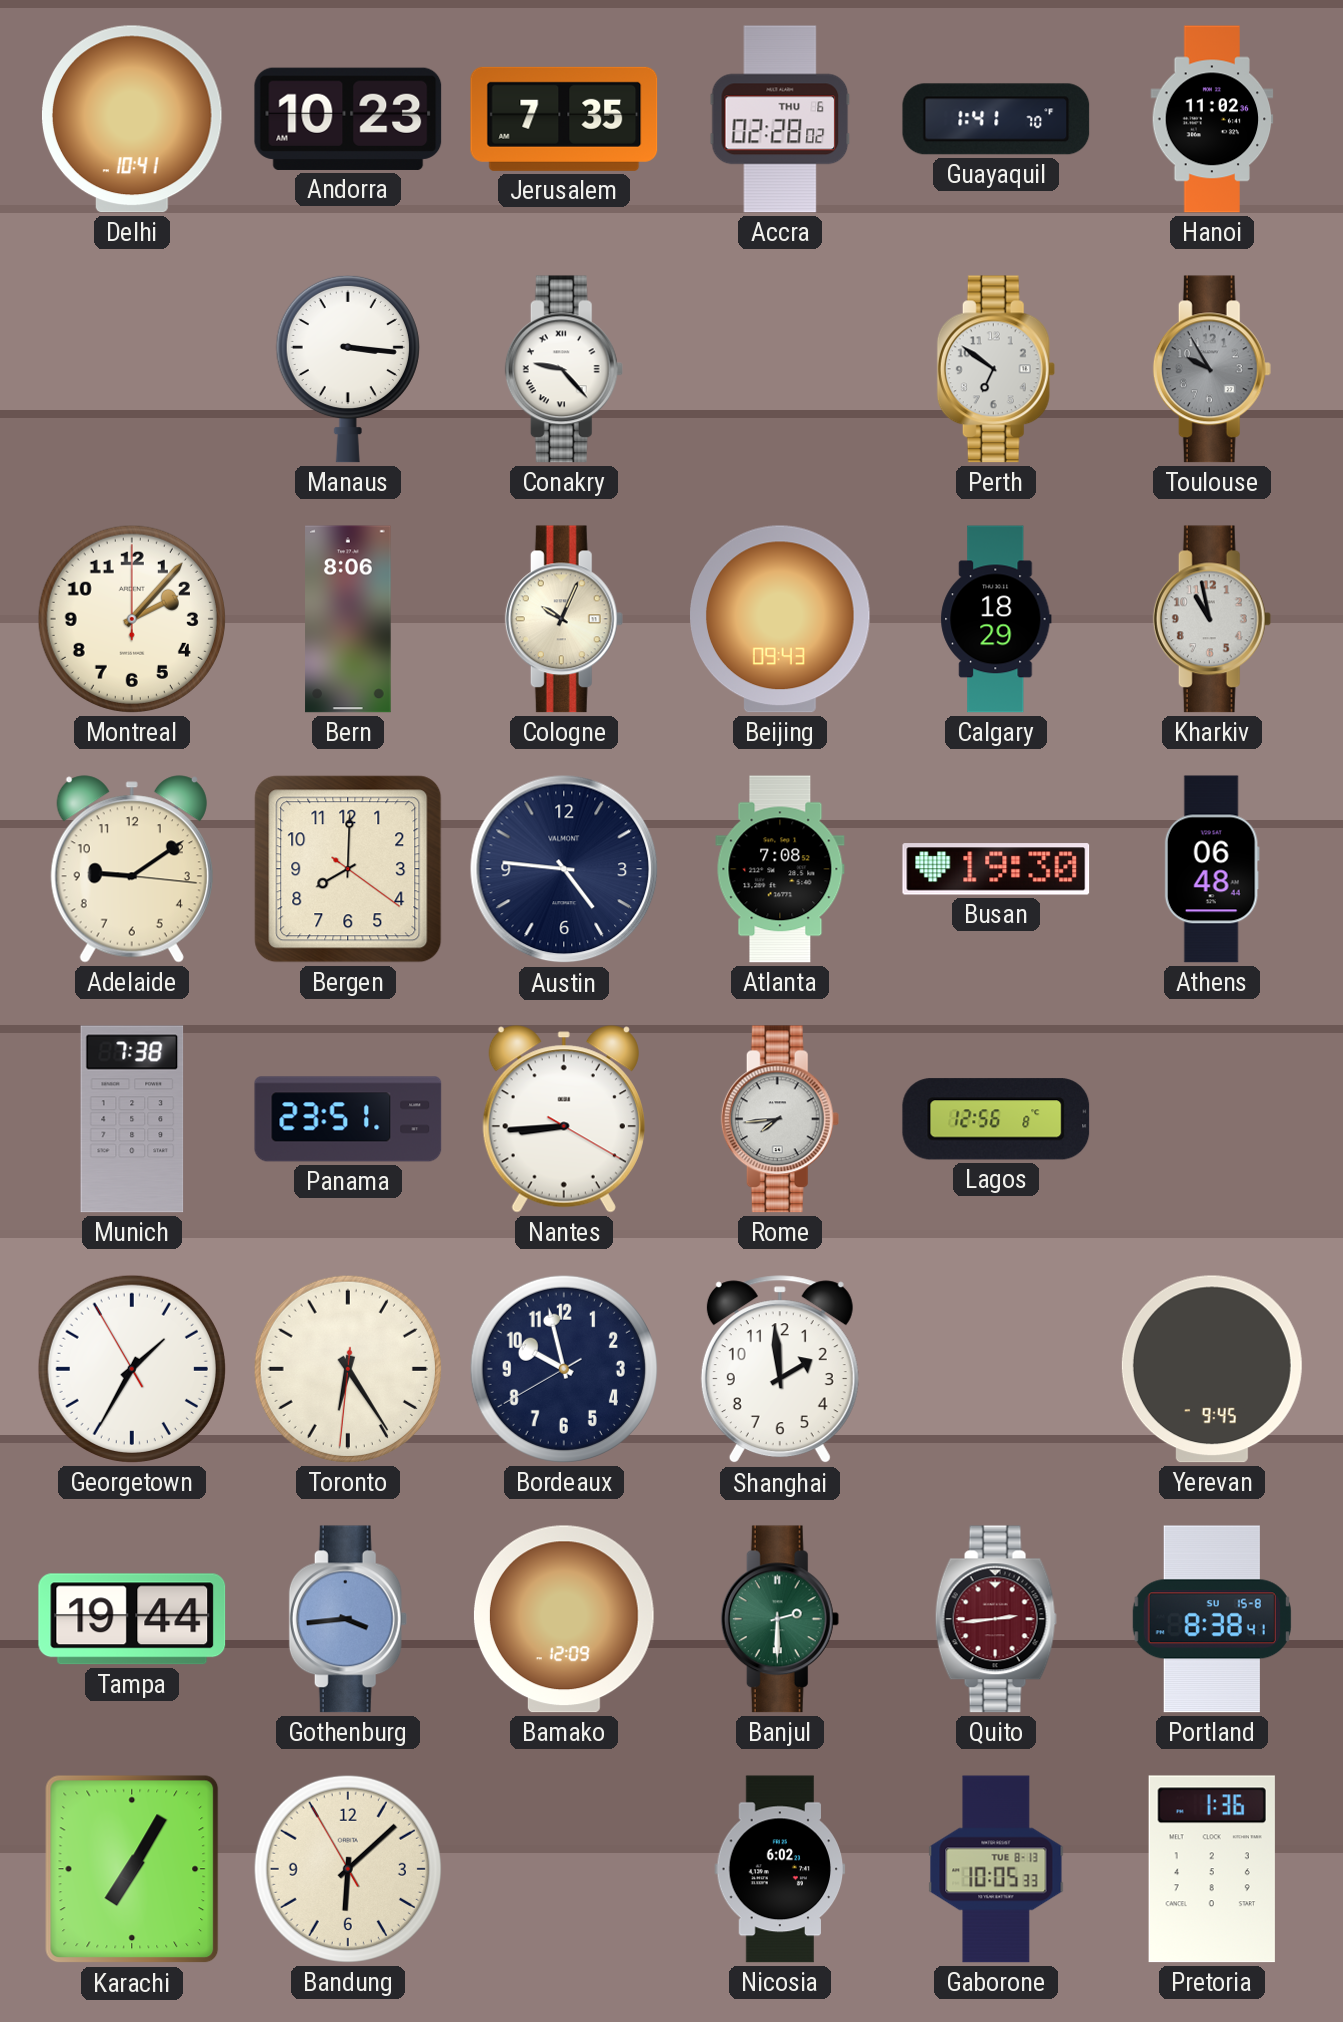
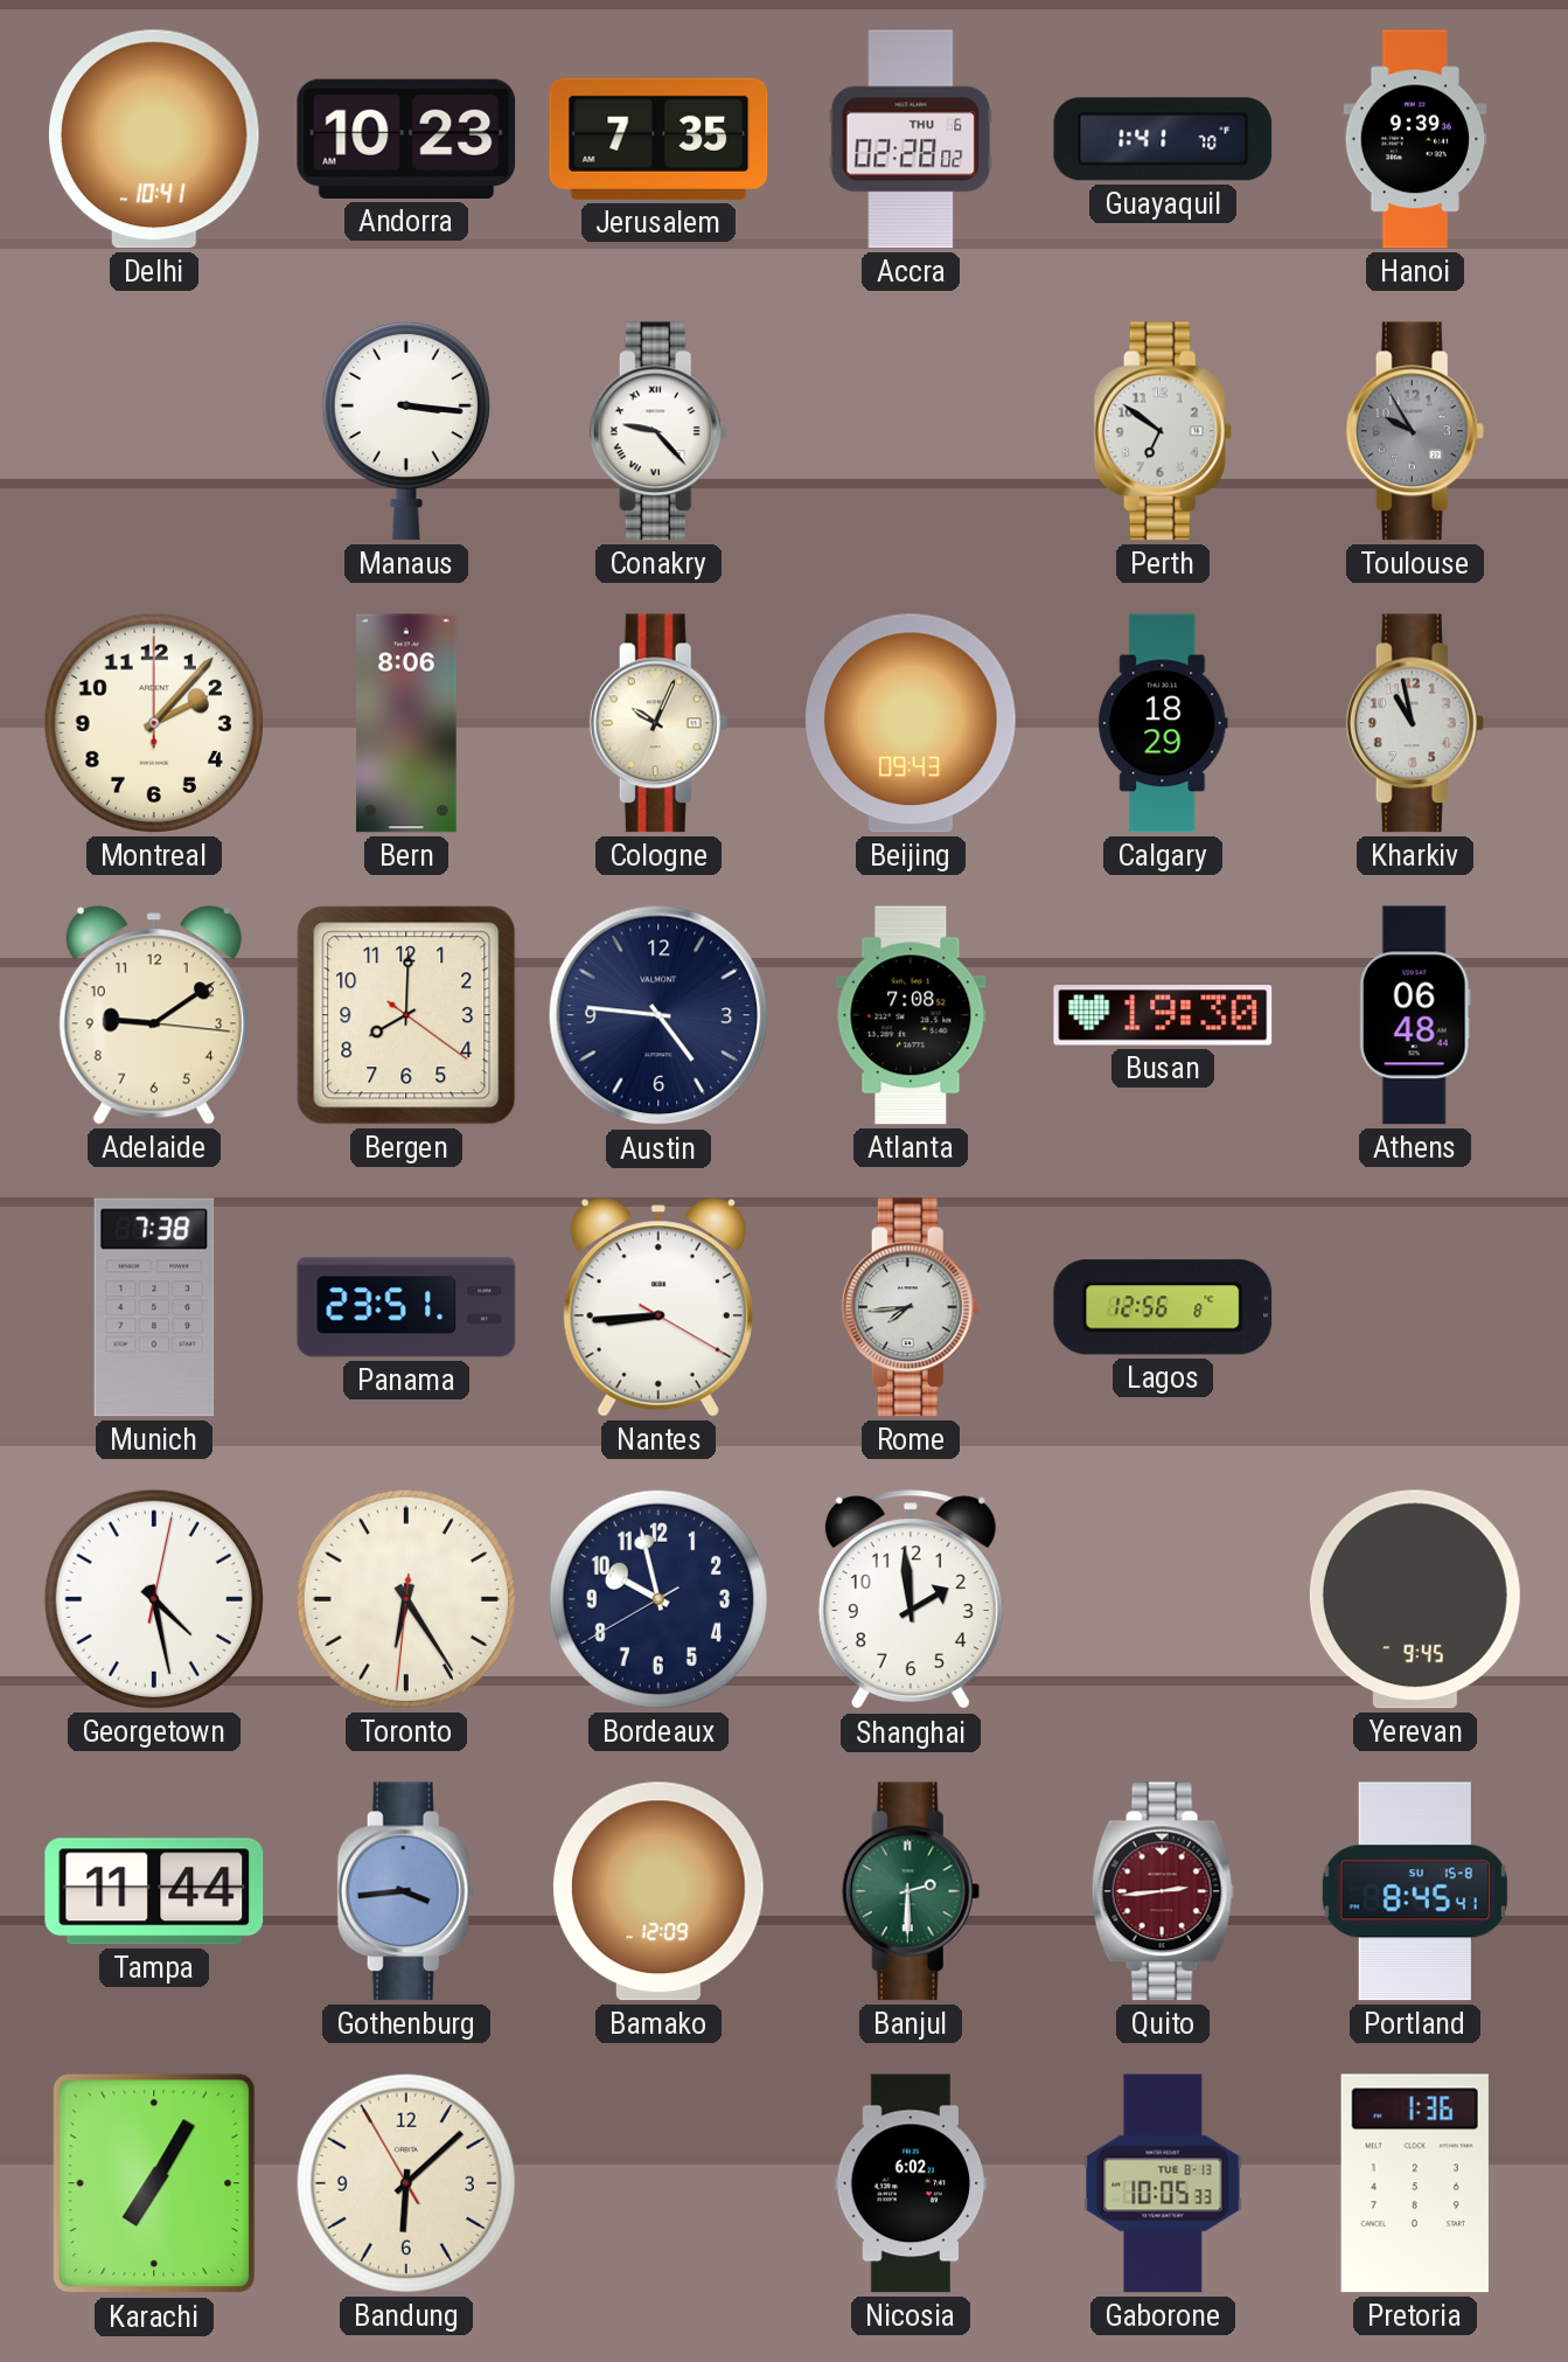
Hanoi: 11:02 -> 9:39 (1415, 139)
Georgetown: 1:34 -> 4:28 (154, 1599)
Tampa: 19:44 -> 11:44 (154, 1891)
Portland: 8:38 -> 8:45 (1415, 1891)
